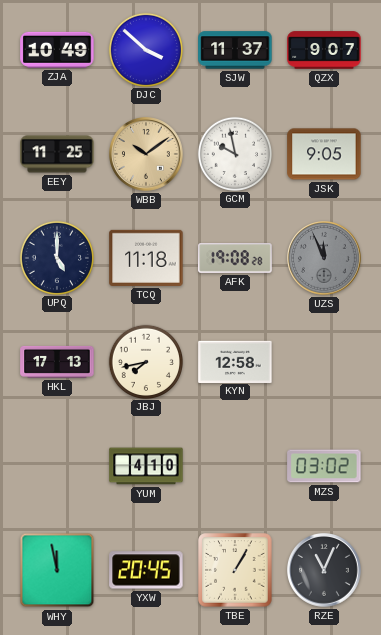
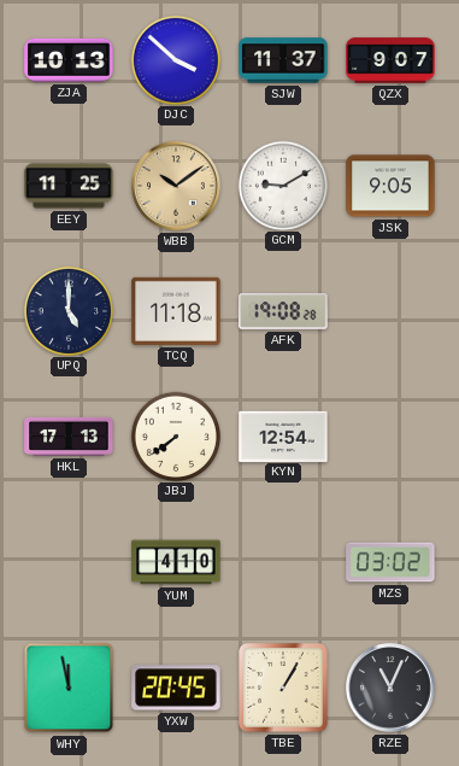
ZJA: 10:49 -> 10:13 (69, 60)
GCM: 9:58 -> 9:10 (282, 185)
UZS: 11:56 -> none (325, 259)
JBJ: 7:43 -> 7:39 (175, 435)
KYN: 12:58 -> 12:54 (283, 435)
